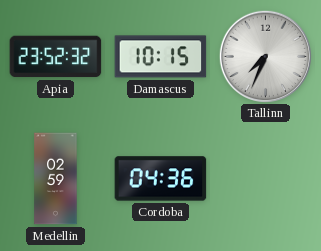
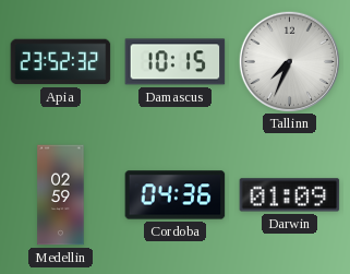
Darwin: none -> 01:09 (290, 195)
